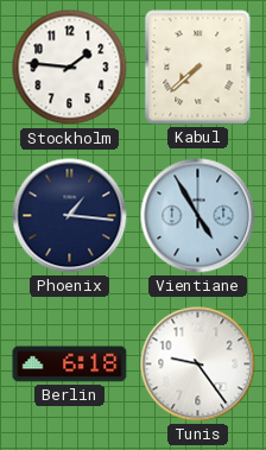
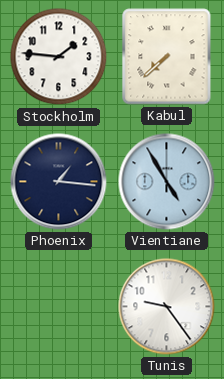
Berlin: 6:18 -> none (70, 365)
